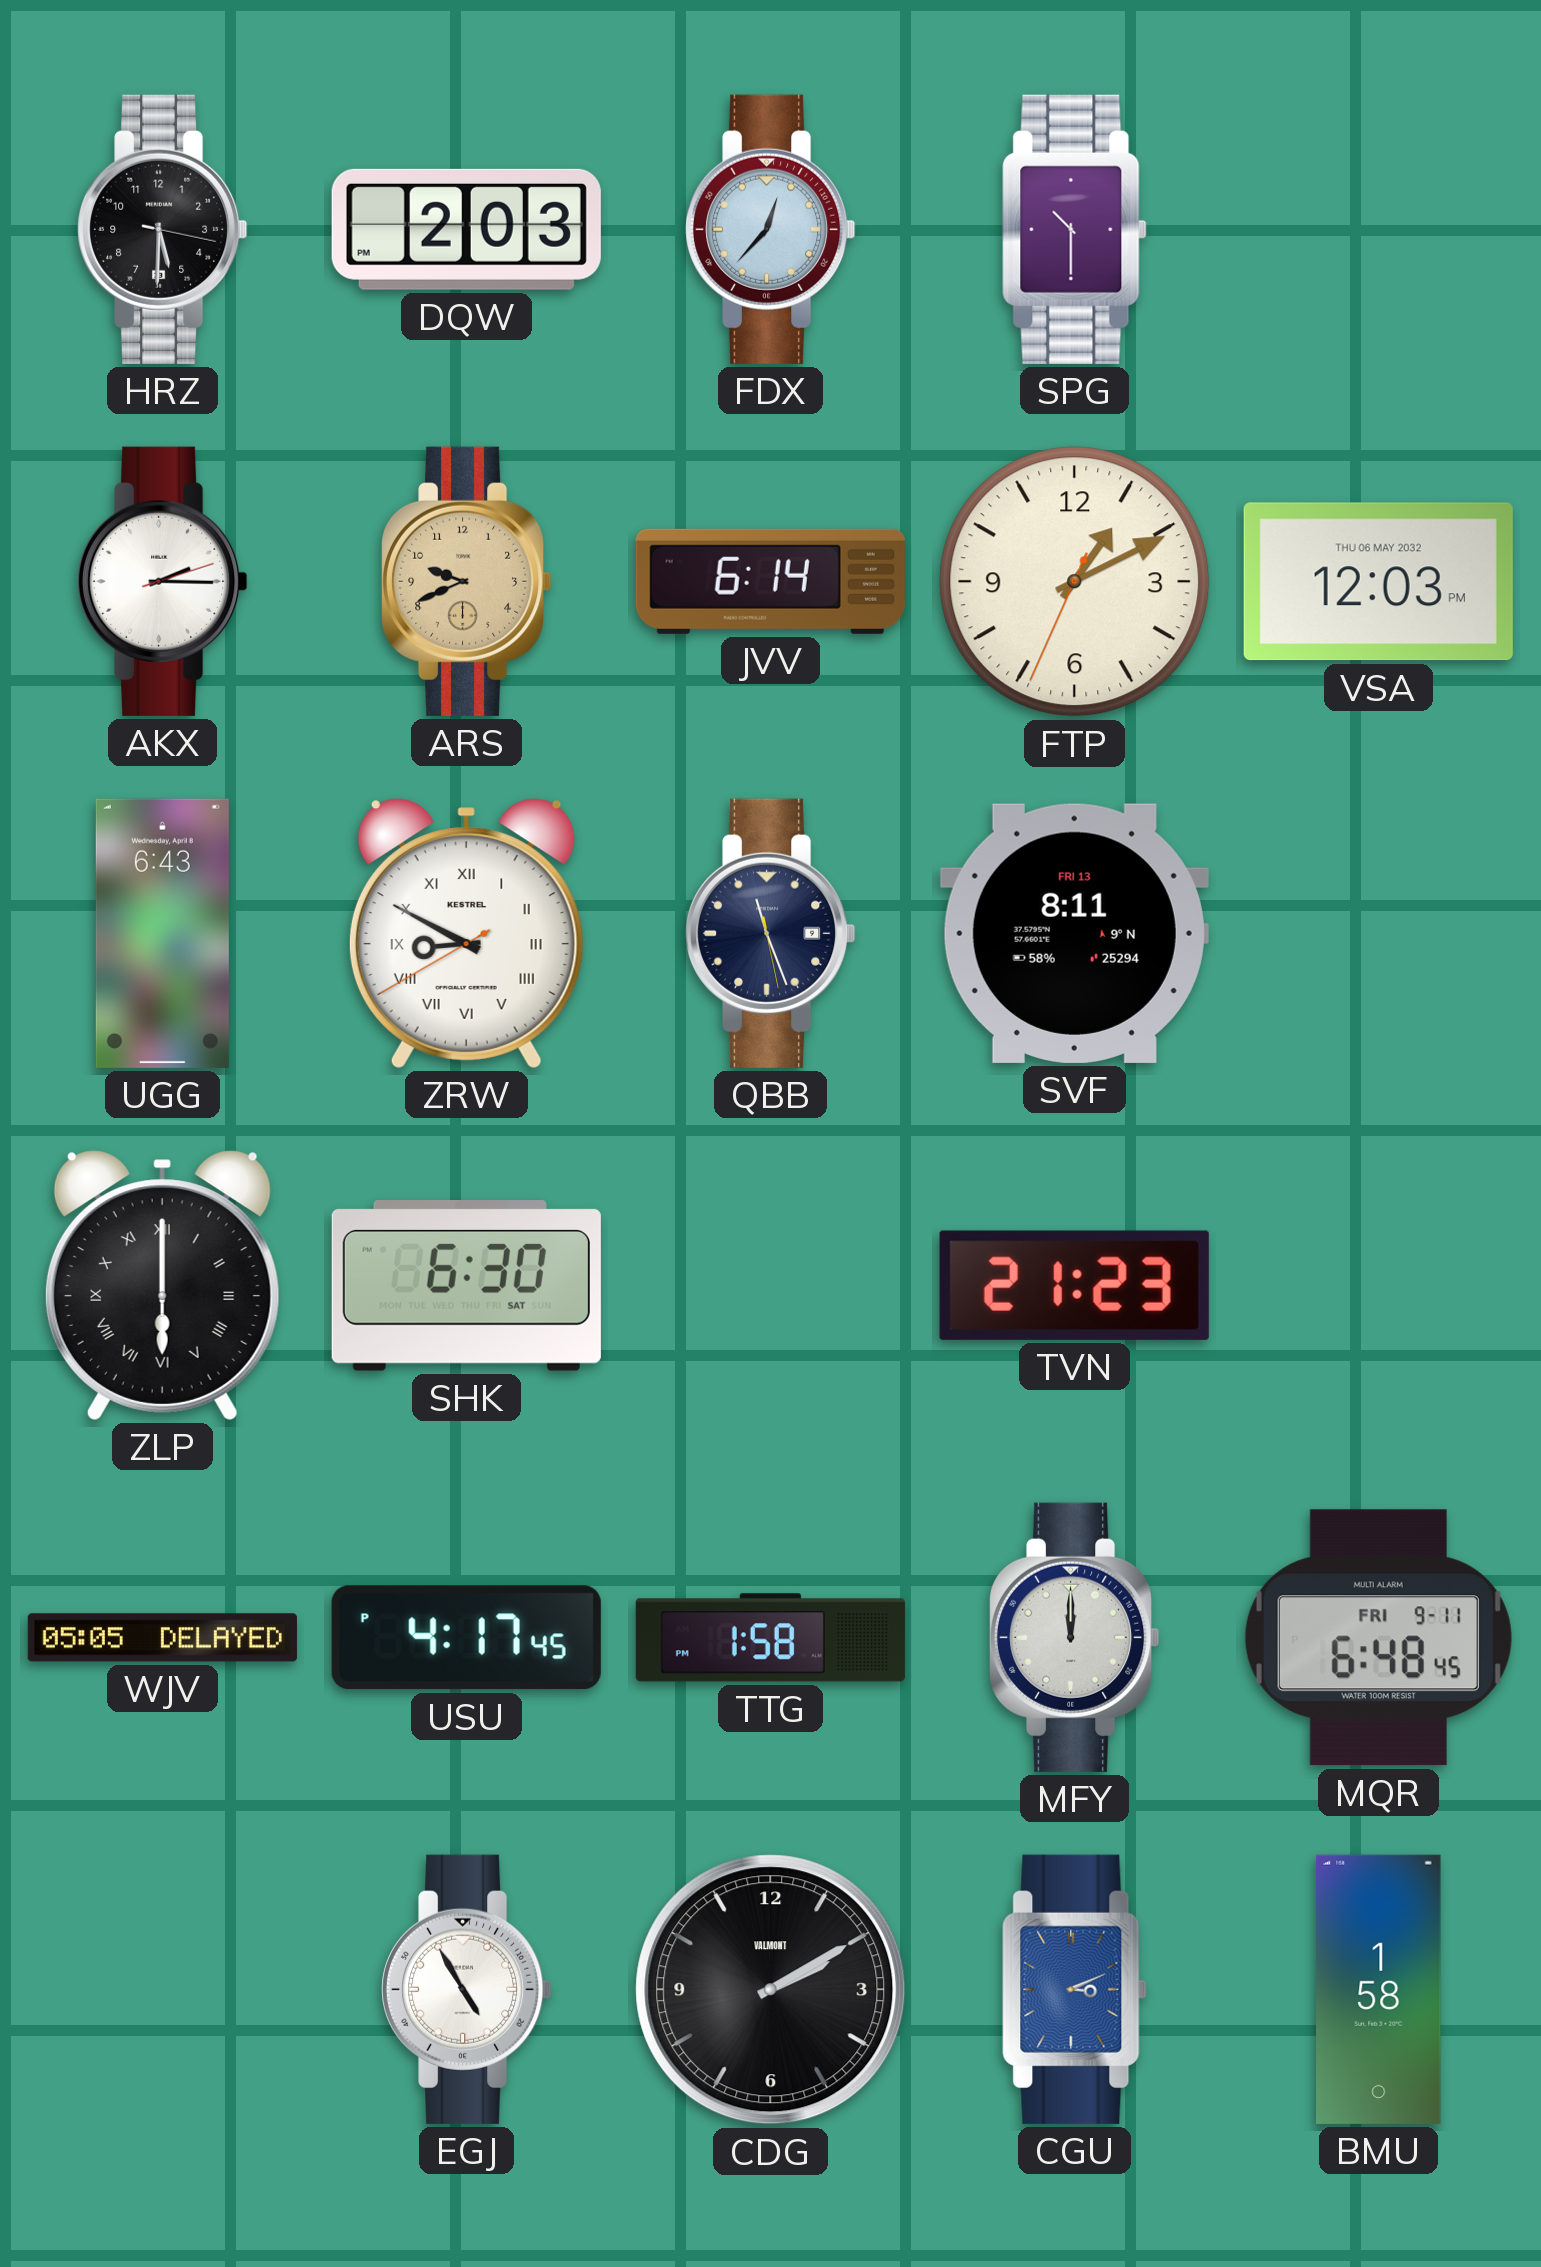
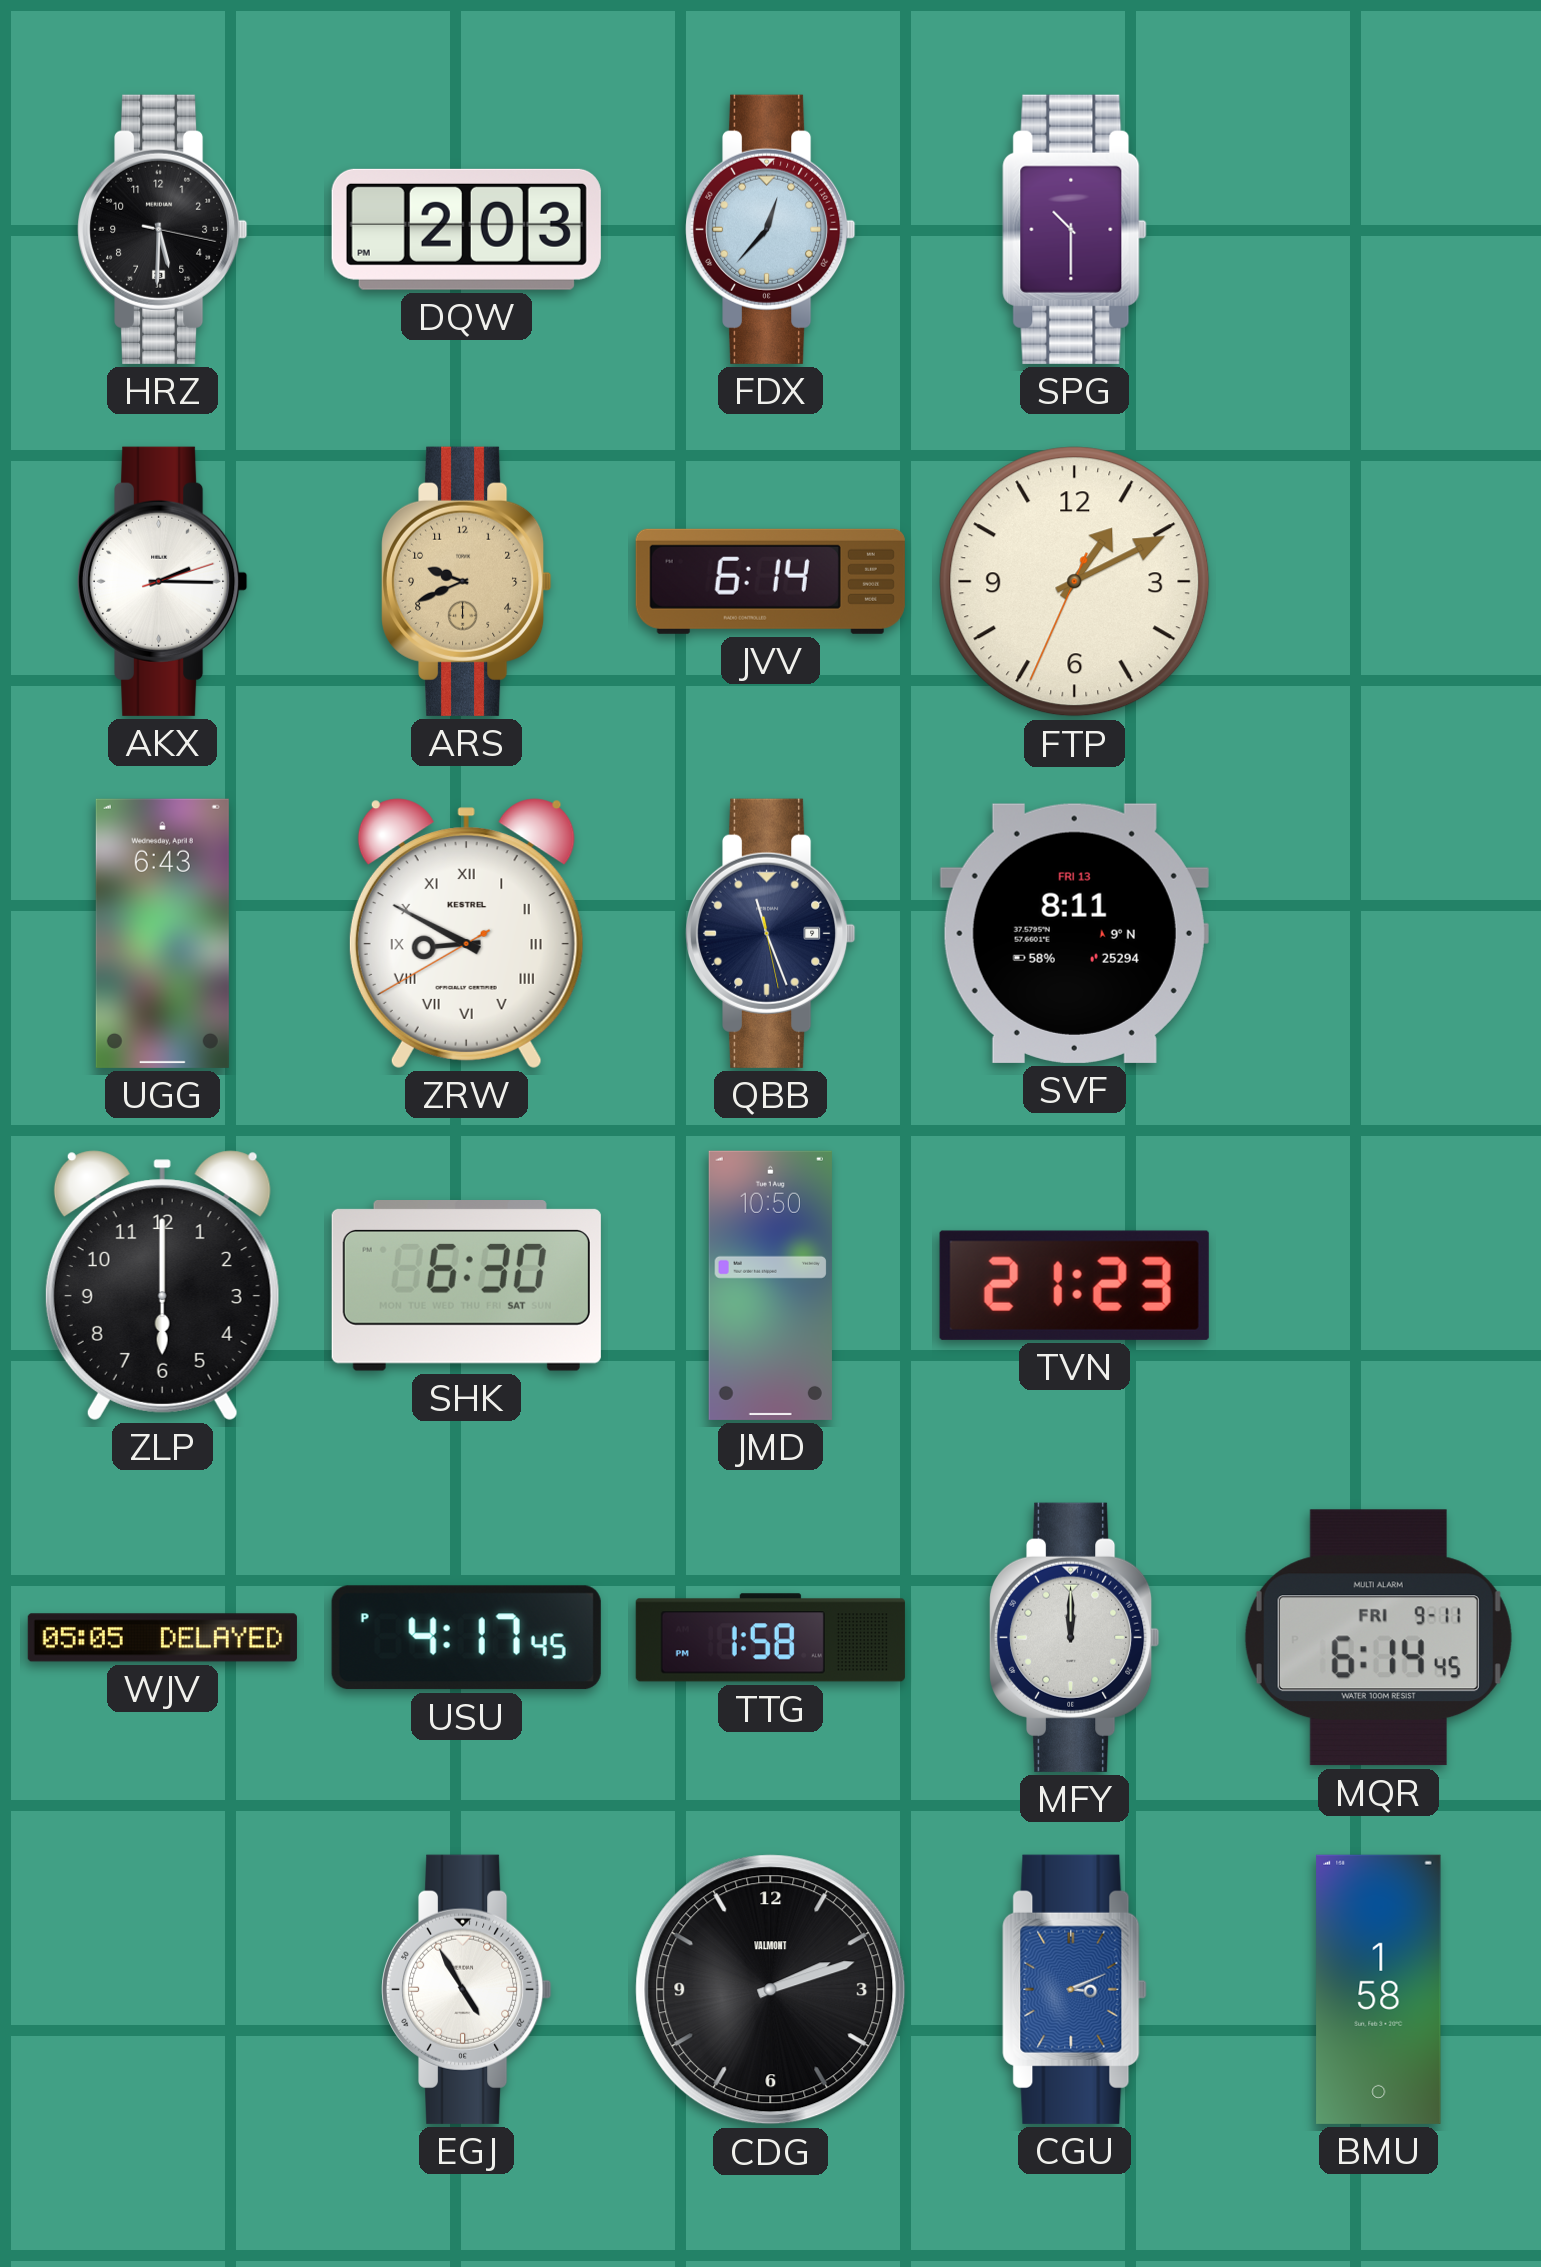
VSA: 12:03 -> none (1378, 582)
ZLP numerals: Roman -> Arabic (162, 1285)
JMD: none -> 10:50 (770, 1285)
MQR: 6:48 -> 6:14 (1378, 1638)
CDG: 2:10 -> 2:12 (771, 1990)
